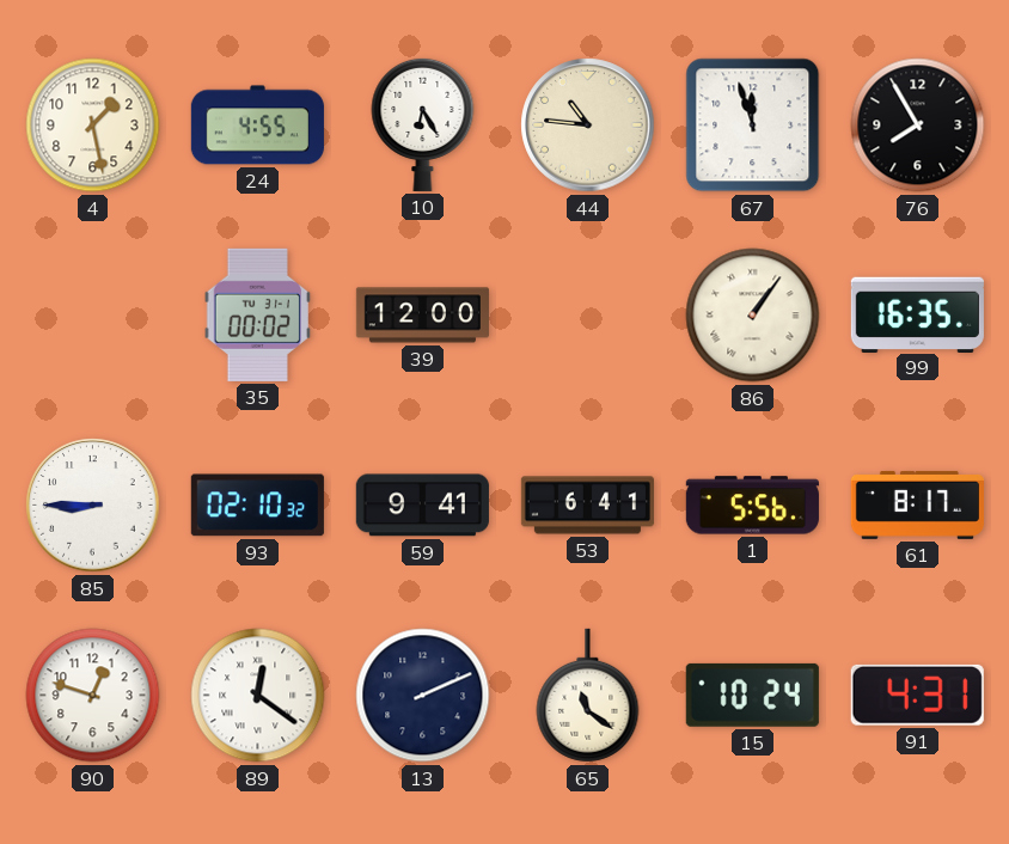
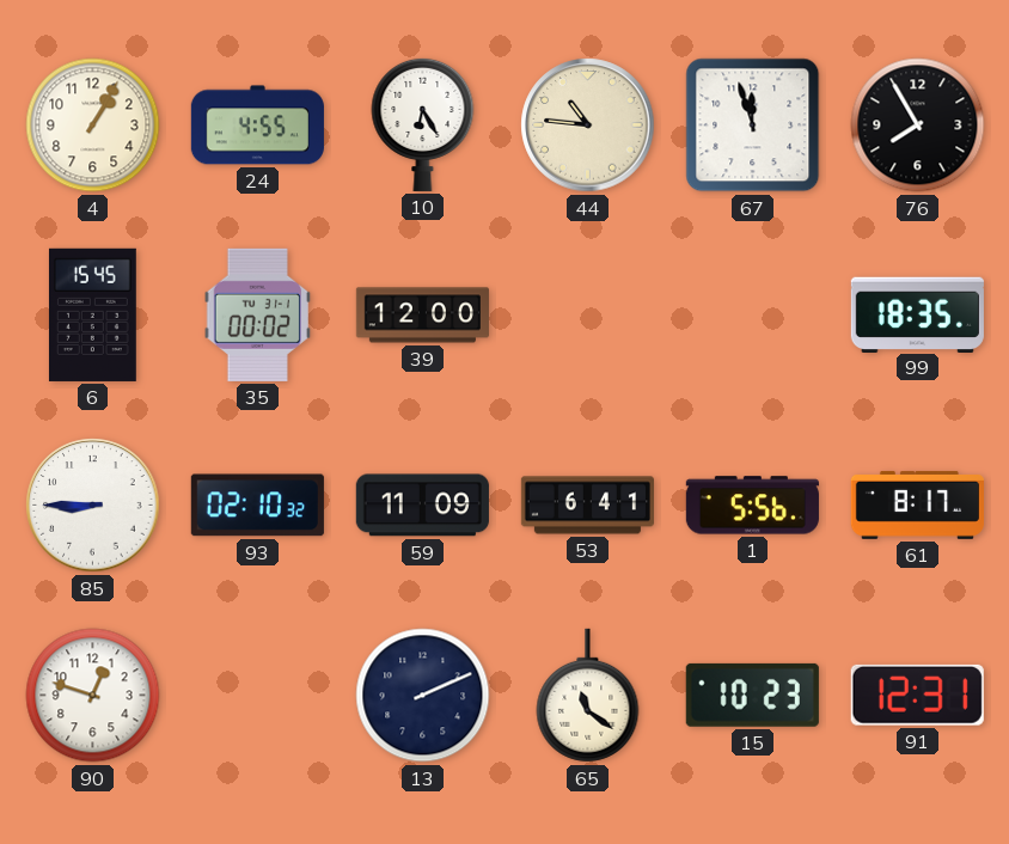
4: 1:28 -> 1:05 (93, 126)
6: none -> 15:45 (92, 314)
86: 1:06 -> none (753, 316)
99: 16:35 -> 18:35 (917, 314)
59: 9:41 -> 11:09 (422, 506)
89: 12:21 -> none (258, 696)
15: 10:24 -> 10:23 (752, 695)
91: 4:31 -> 12:31 (917, 695)
